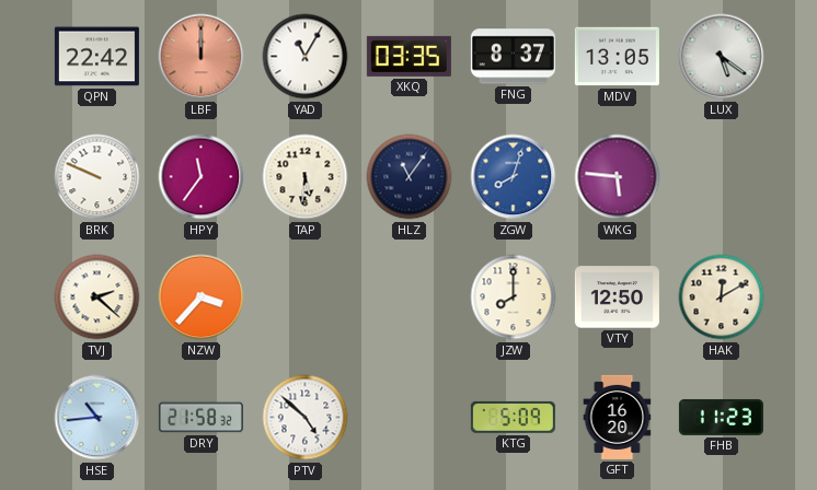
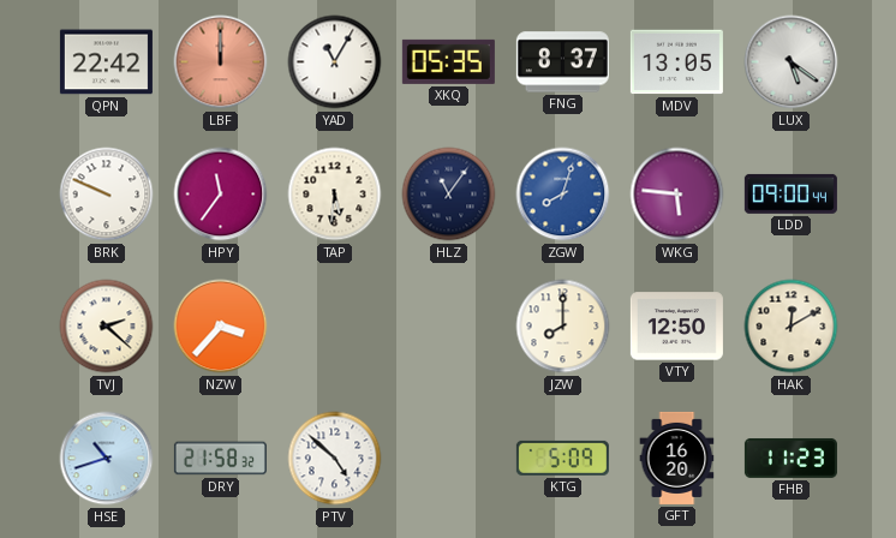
XKQ: 03:35 -> 05:35 (448, 61)
LDD: none -> 09:00 (790, 193)
HSE: 10:44 -> 10:42 (107, 459)
